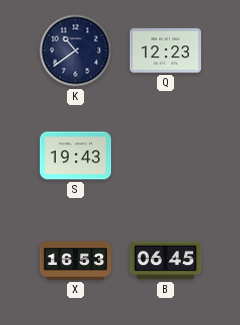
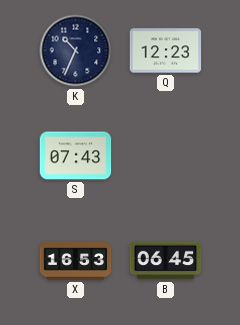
K: 10:39 -> 10:34 (76, 51)
S: 19:43 -> 07:43 (76, 156)
